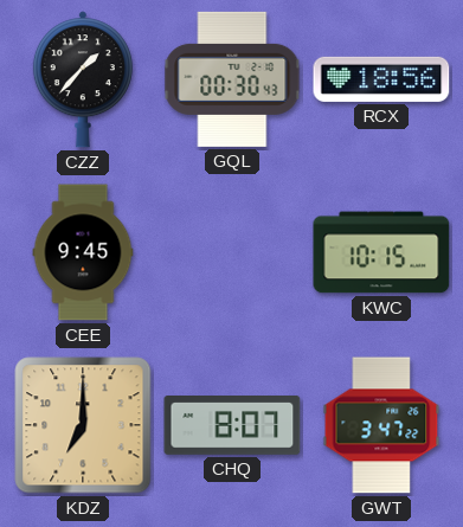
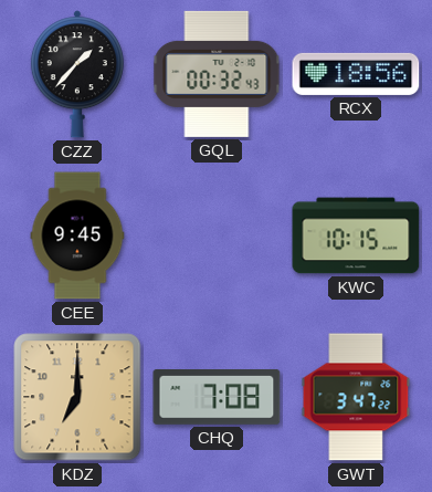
GQL: 00:30 -> 00:32 (217, 74)
CHQ: 8:07 -> 7:08 (217, 398)
